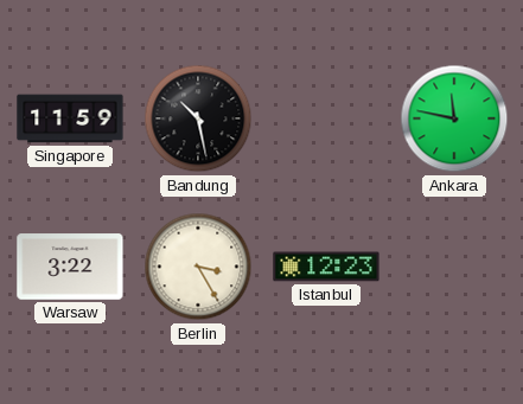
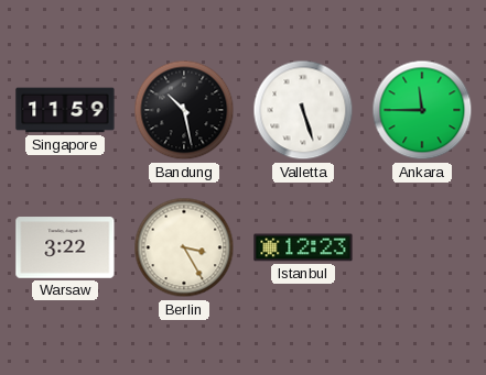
Valletta: none -> 5:27 (303, 110)
Ankara: 11:47 -> 11:45 (422, 110)
